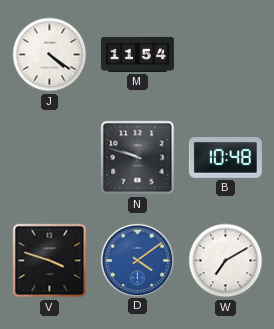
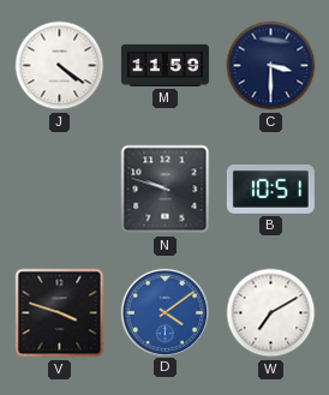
M: 11:54 -> 11:59 (164, 65)
C: none -> 3:30 (271, 66)
B: 10:48 -> 10:51 (270, 190)
